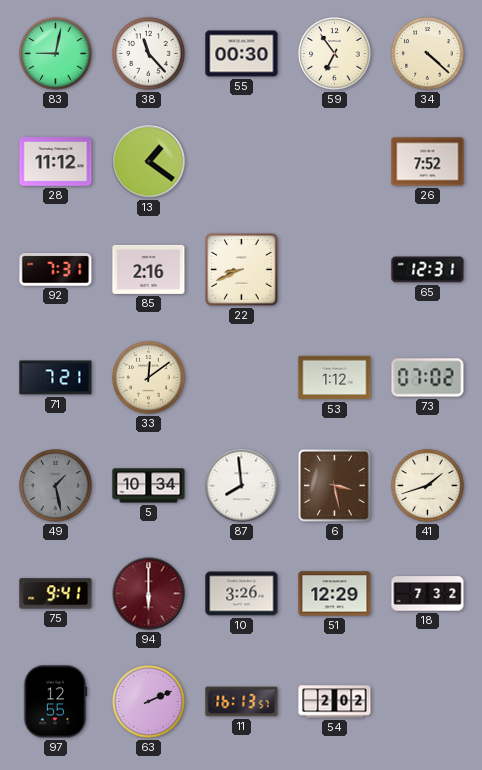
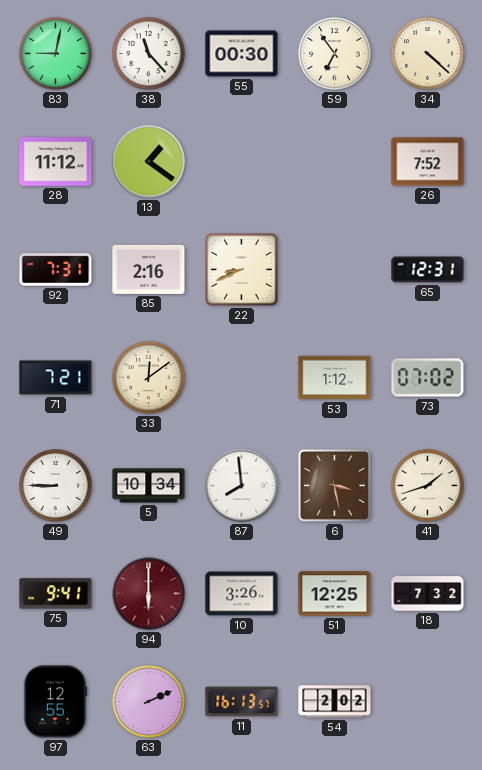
49: 1:28 -> 8:45 (56, 486)
49 dial: grey -> white (56, 486)
51: 12:29 -> 12:25 (335, 594)
